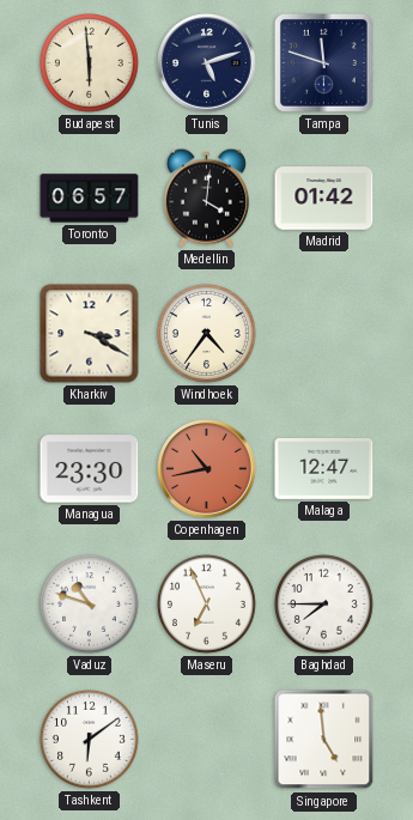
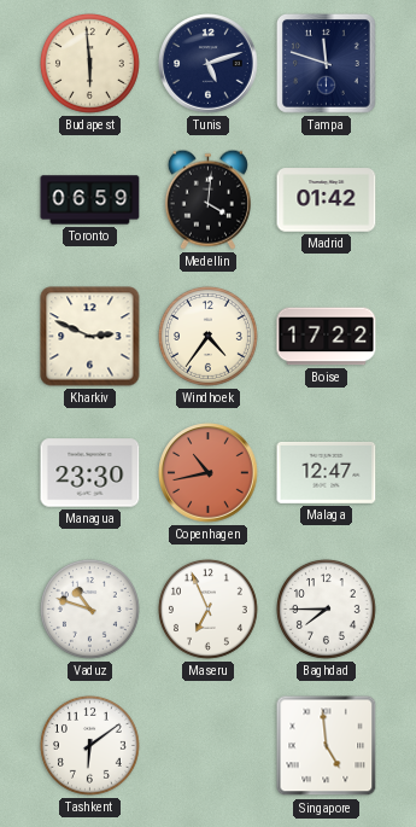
Toronto: 06:57 -> 06:59 (90, 200)
Kharkiv: 3:20 -> 2:49 (90, 337)
Boise: none -> 17:22 (327, 337)
